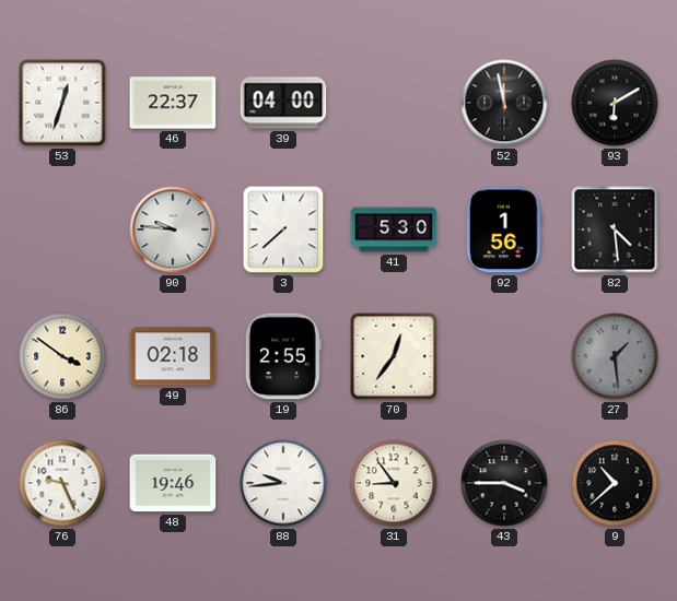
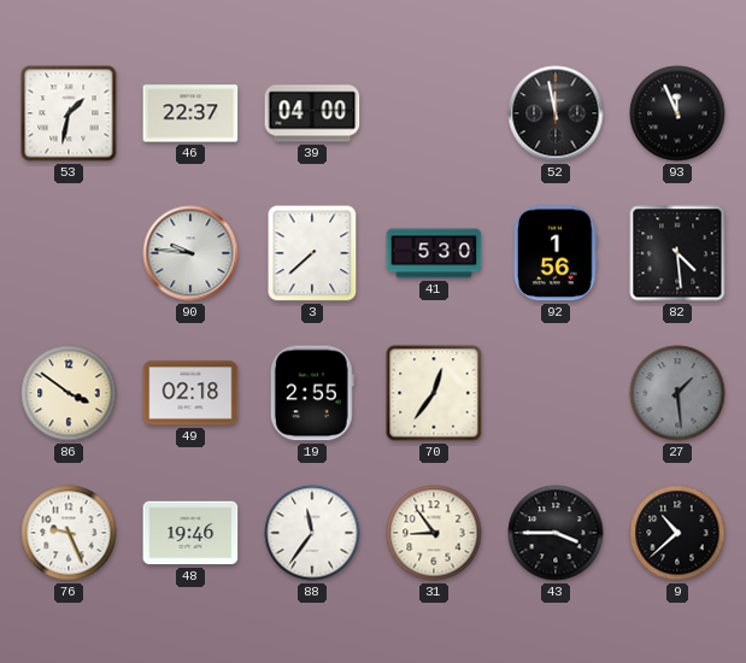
53: 12:33 -> 1:32 (69, 113)
93: 6:10 -> 11:56 (677, 113)
88: 9:44 -> 11:36 (312, 533)
